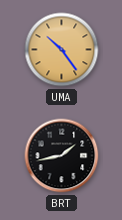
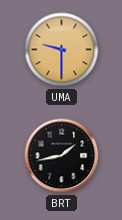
UMA: 10:24 -> 9:30 (62, 50)
